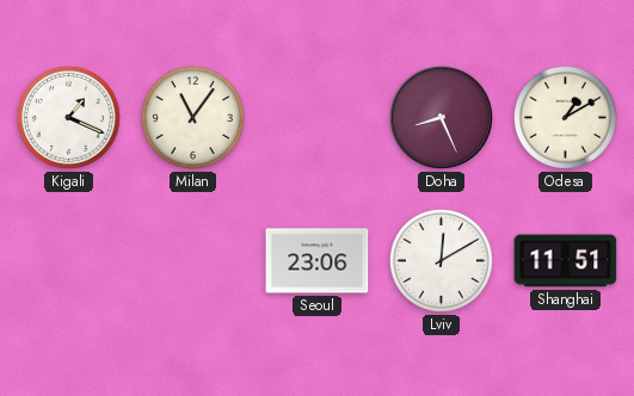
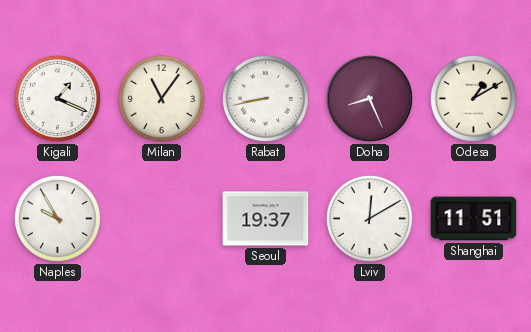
Rabat: none -> 8:43 (265, 98)
Naples: none -> 9:55 (57, 218)
Seoul: 23:06 -> 19:37 (266, 219)
